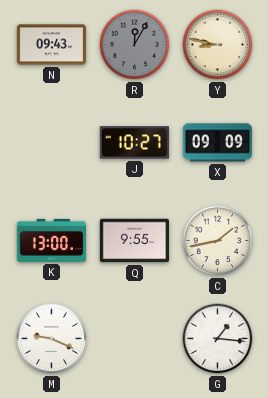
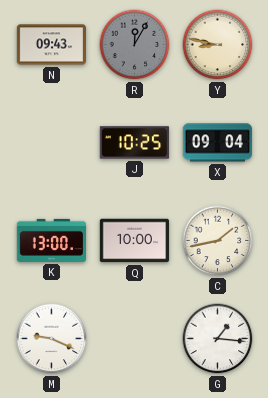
J: 10:27 -> 10:25 (134, 143)
X: 09:09 -> 09:04 (217, 143)
Q: 9:55 -> 10:00 (134, 241)
